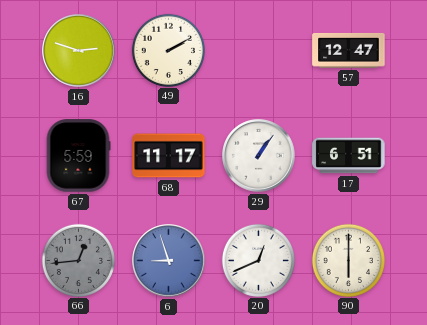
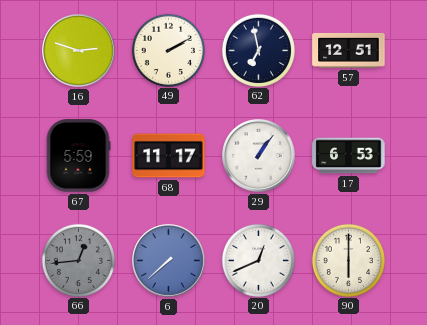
62: none -> 6:58 (258, 50)
57: 12:47 -> 12:51 (349, 50)
17: 6:51 -> 6:53 (349, 156)
6: 8:57 -> 7:38 (169, 261)
